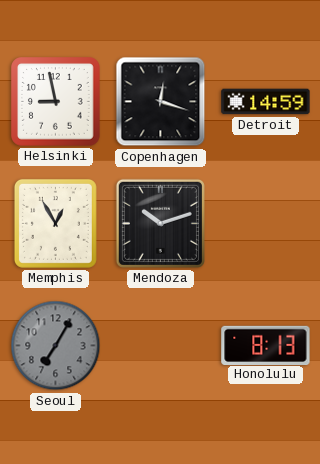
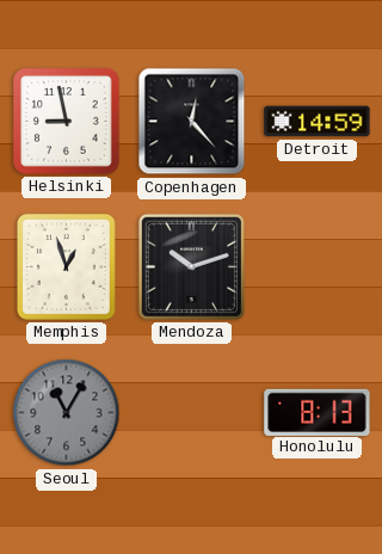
Copenhagen: 12:18 -> 12:23 (192, 122)
Memphis: 12:55 -> 12:57 (66, 266)
Seoul: 7:05 -> 11:05 (67, 413)
